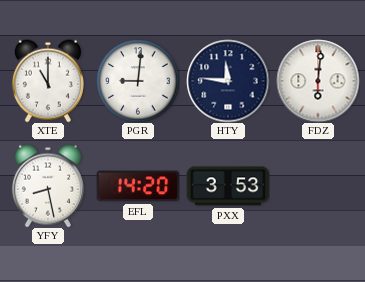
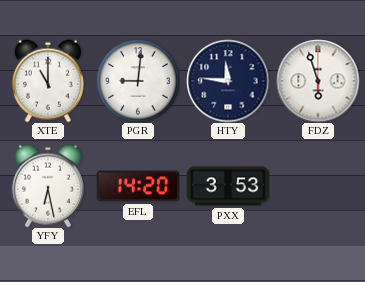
FDZ: 6:01 -> 5:57 (318, 81)
YFY: 8:28 -> 6:28 (48, 186)
